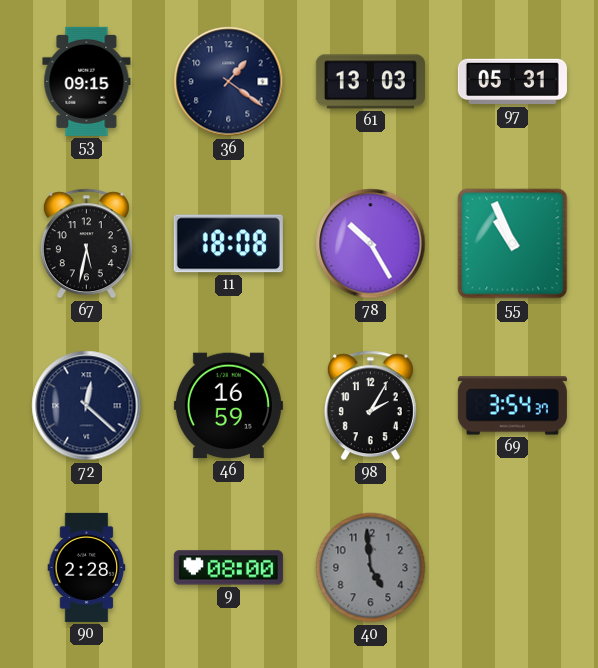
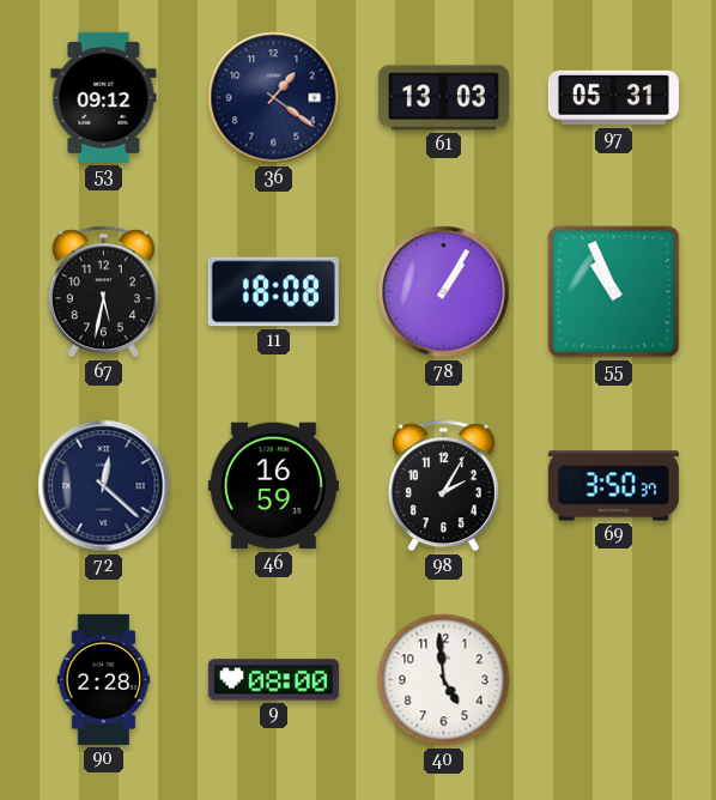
53: 09:15 -> 09:12 (104, 97)
78: 10:25 -> 1:05 (444, 292)
69: 3:54 -> 3:50 (613, 486)
40 dial: grey -> white (444, 680)
